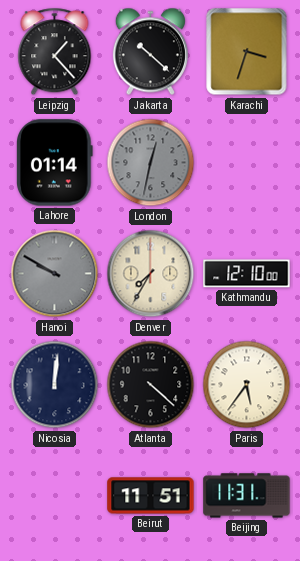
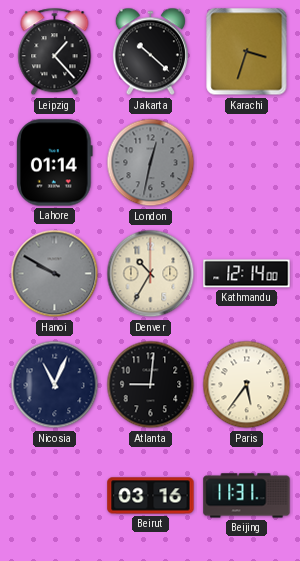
Denver: 7:35 -> 10:35 (151, 274)
Kathmandu: 12:10 -> 12:14 (247, 274)
Nicosia: 12:01 -> 11:04 (55, 385)
Atlanta: 4:22 -> 9:01 (151, 385)
Beirut: 11:51 -> 03:16 (151, 496)
